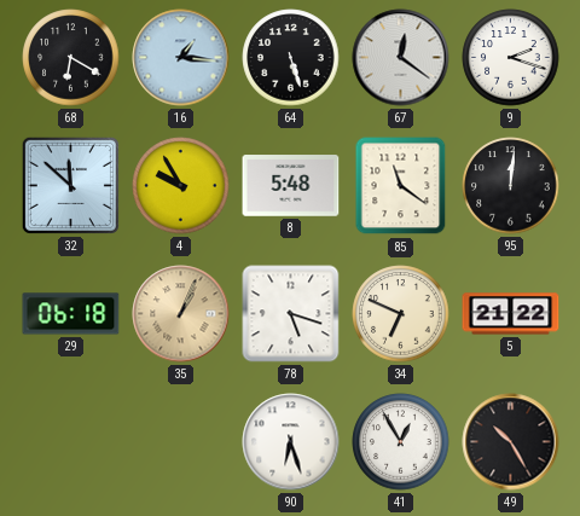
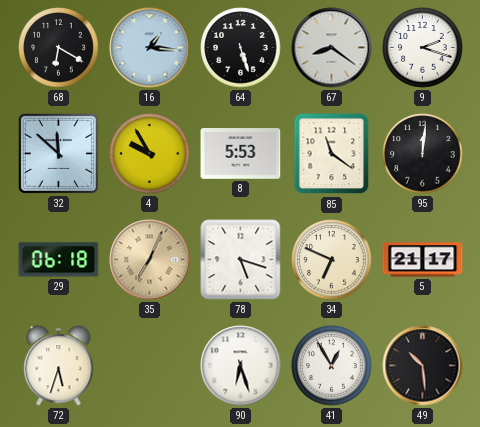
67: 12:21 -> 8:21 (332, 48)
8: 5:48 -> 5:53 (241, 154)
35: 1:04 -> 7:04 (150, 260)
5: 21:22 -> 21:17 (423, 260)
72: none -> 5:33 (59, 366)
49: 10:25 -> 10:29 (423, 366)
